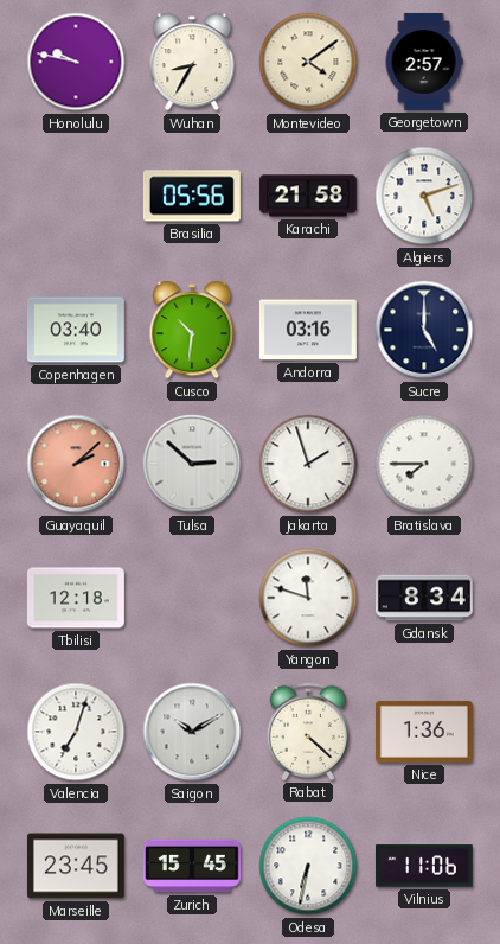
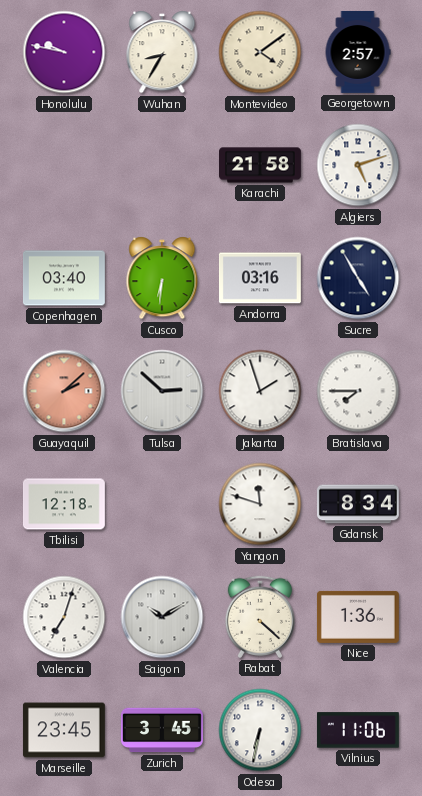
Brasilia: 05:56 -> none (192, 196)
Cusco: 10:31 -> 6:31 (162, 278)
Sucre: 5:00 -> 4:55 (358, 278)
Zurich: 15:45 -> 3:45 (162, 730)
